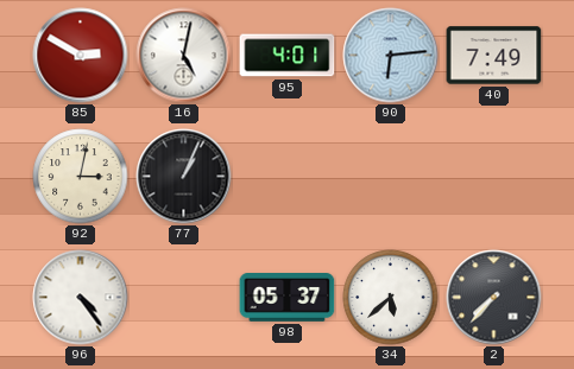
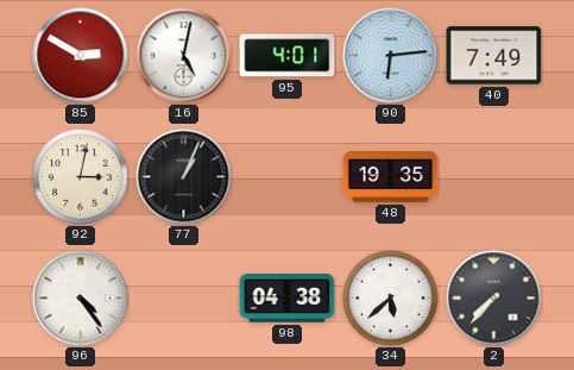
48: none -> 19:35 (391, 177)
98: 05:37 -> 04:38 (288, 299)
